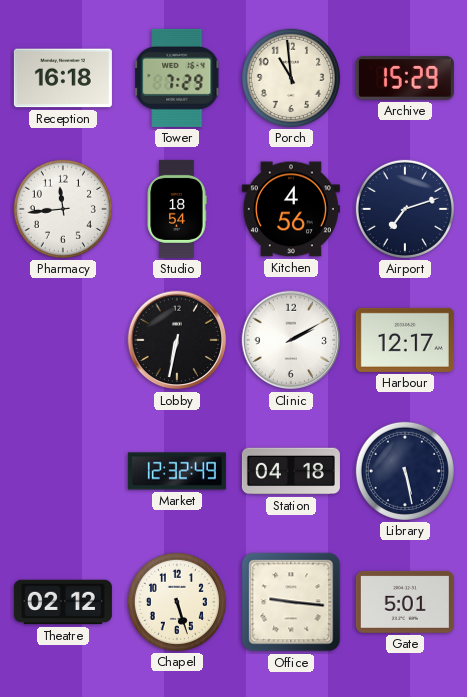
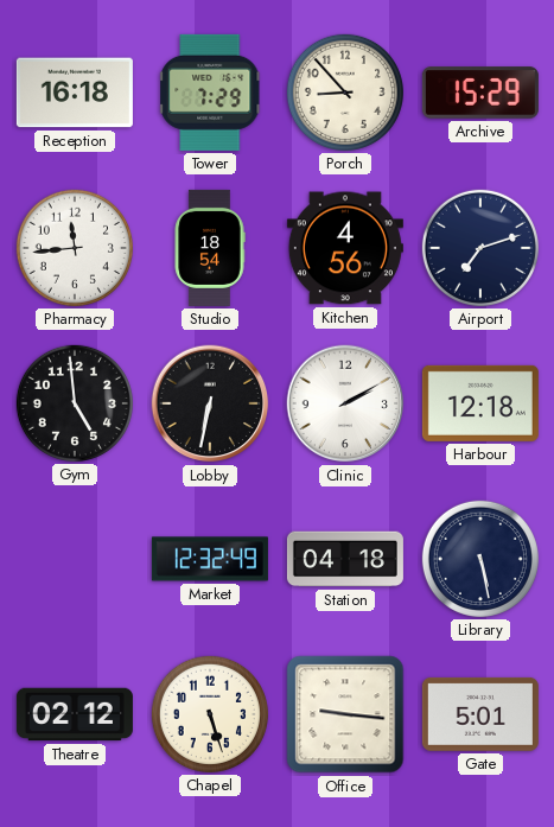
Porch: 10:59 -> 8:53 (345, 93)
Gym: none -> 4:59 (75, 403)
Harbour: 12:17 -> 12:18 (480, 403)
